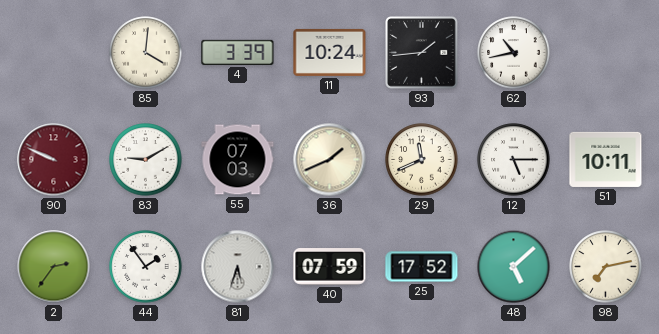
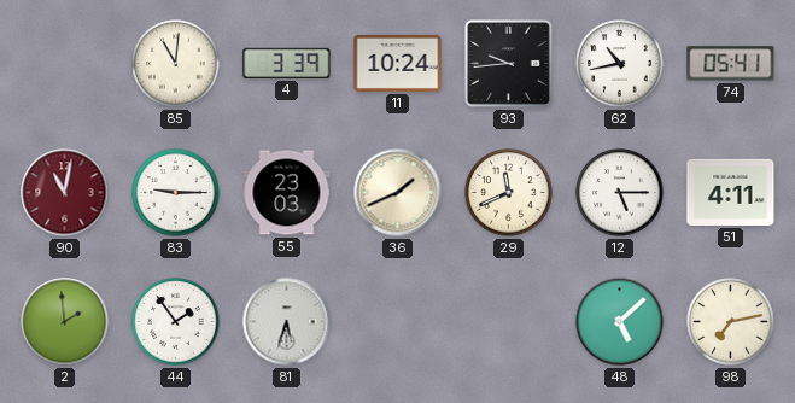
85: 4:01 -> 11:01 (176, 64)
93: 1:44 -> 9:44 (509, 64)
74: none -> 05:41 (731, 64)
90: 9:49 -> 11:02 (65, 193)
83: 9:10 -> 9:15 (176, 193)
55: 07:03 -> 23:03 (287, 193)
51: 10:11 -> 4:11 (731, 192)
2: 2:36 -> 1:59 (65, 322)
40: 07:59 -> none (330, 267)
25: 17:52 -> none (422, 267)
